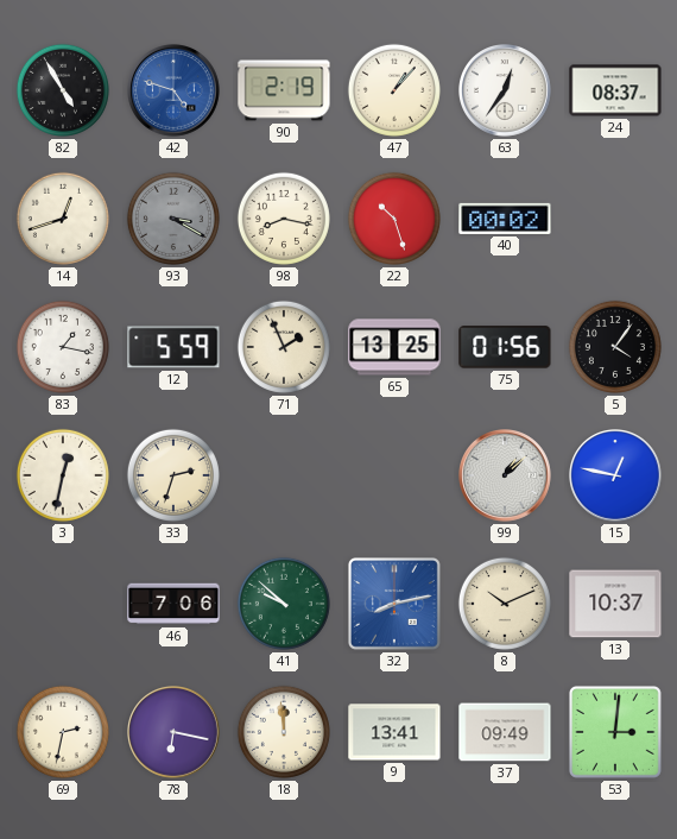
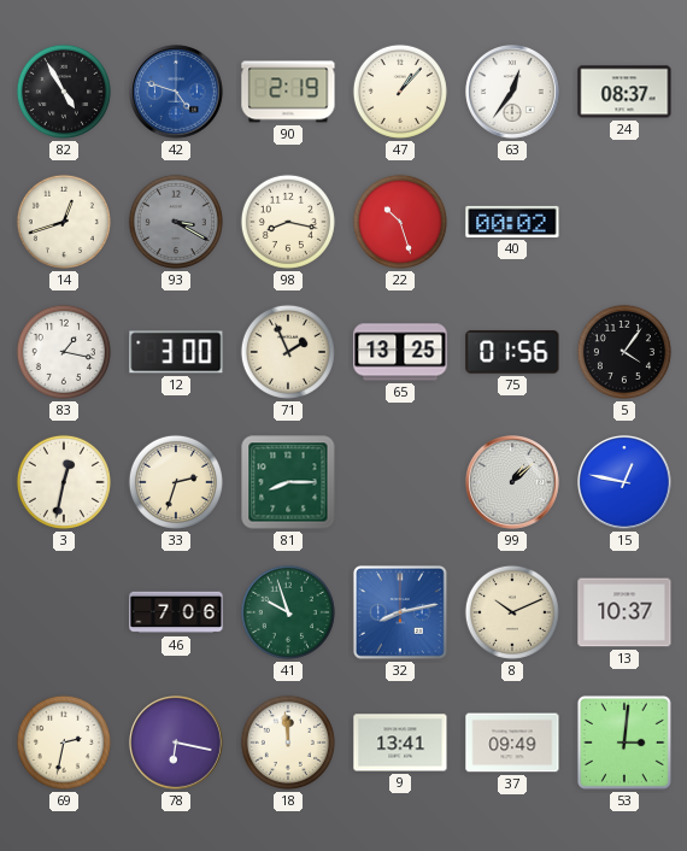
12: 5:59 -> 3:00 (176, 352)
81: none -> 8:15 (288, 482)
41: 9:52 -> 9:57 (288, 612)
